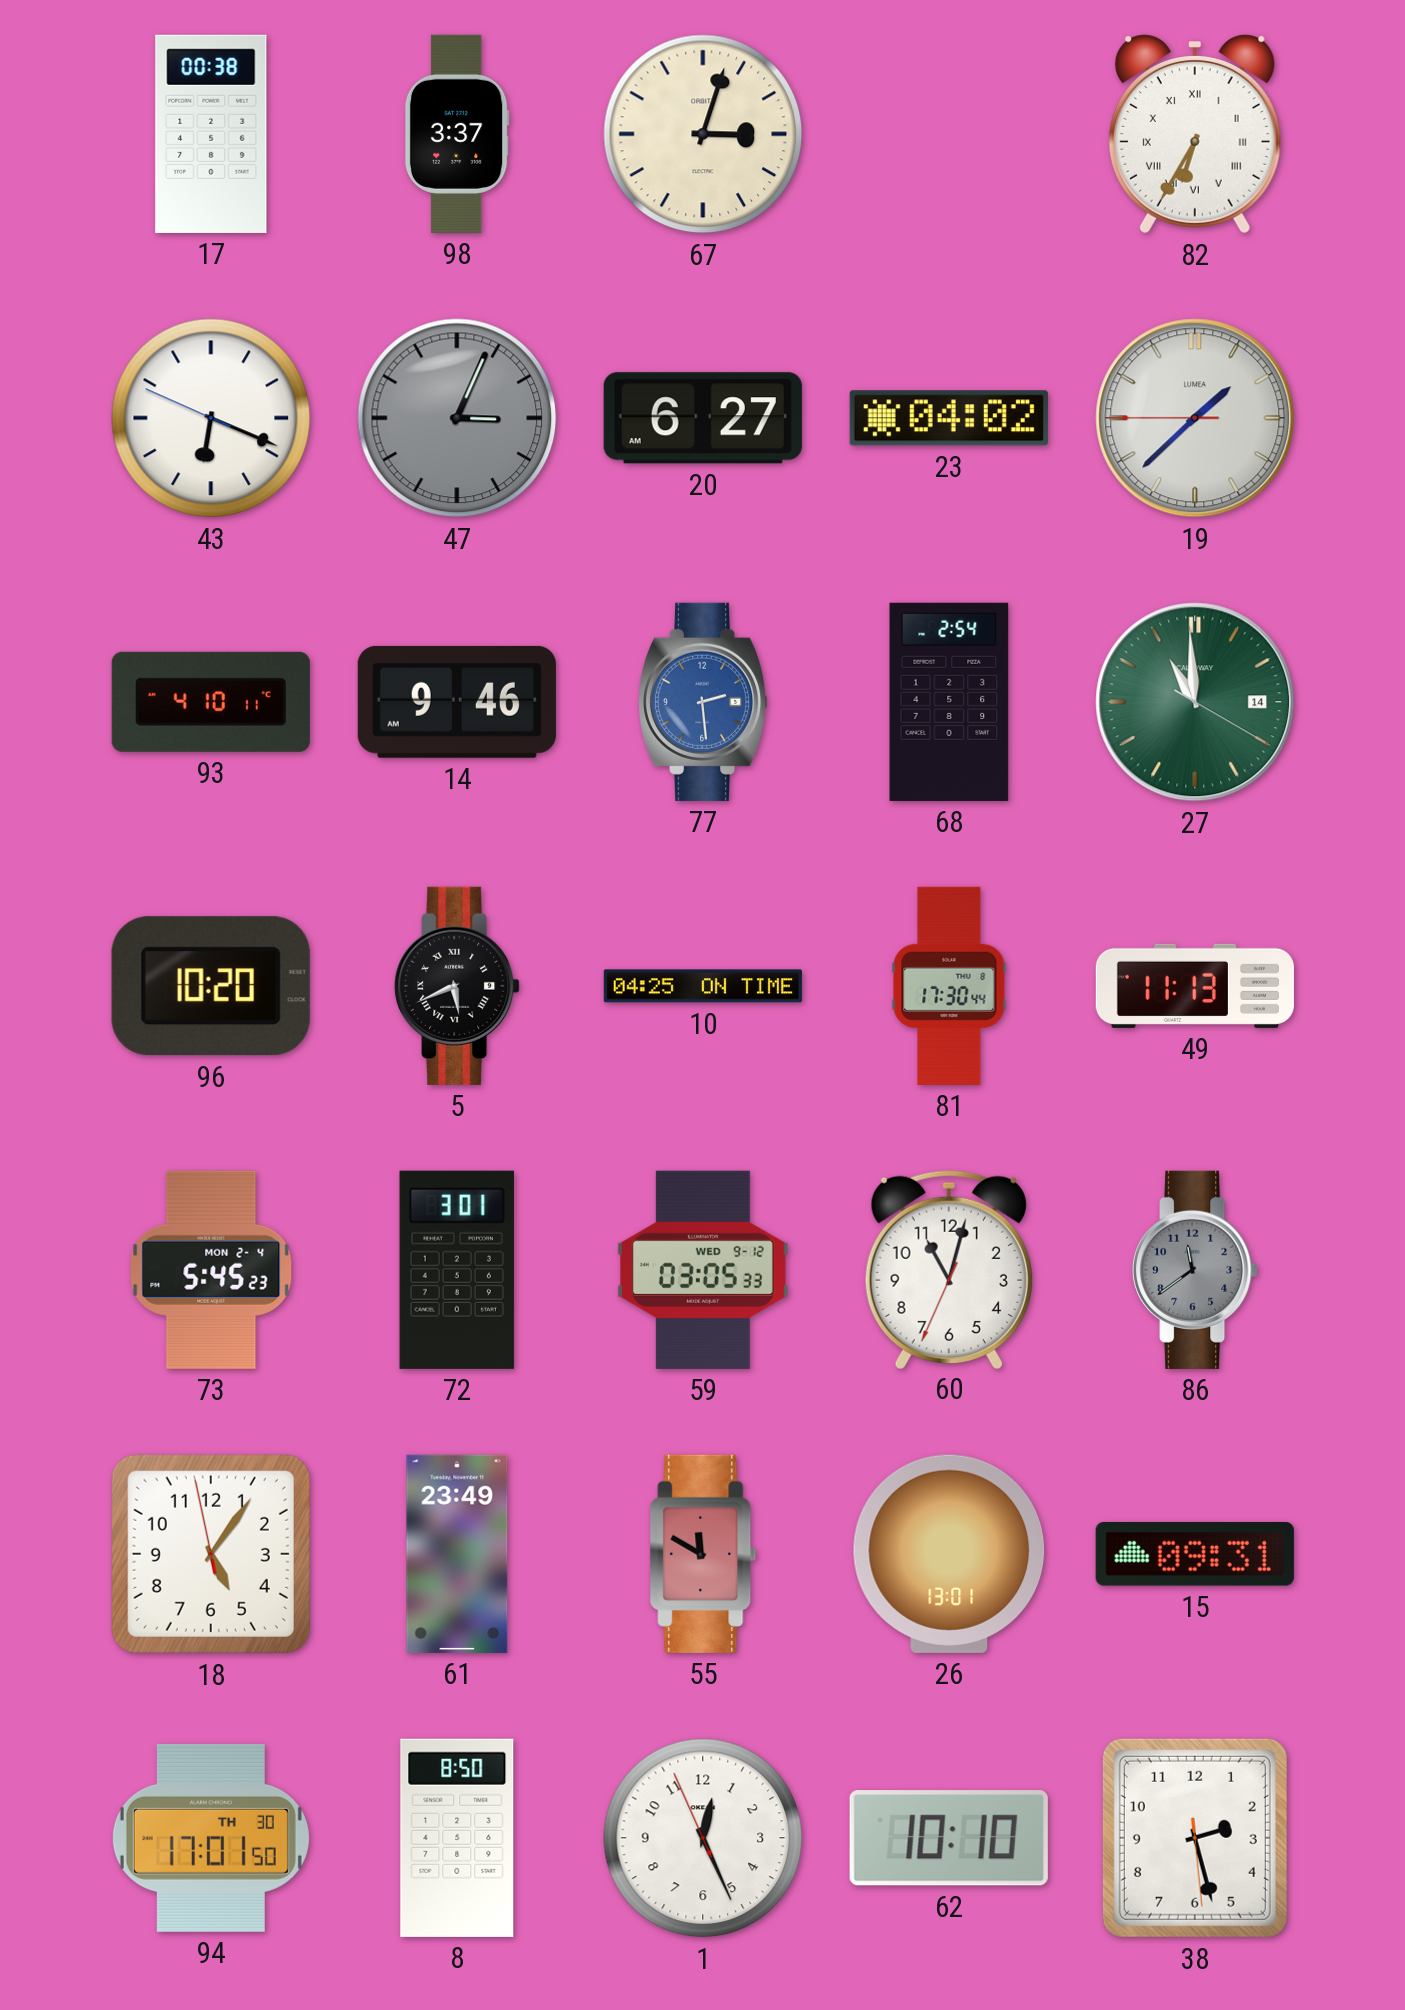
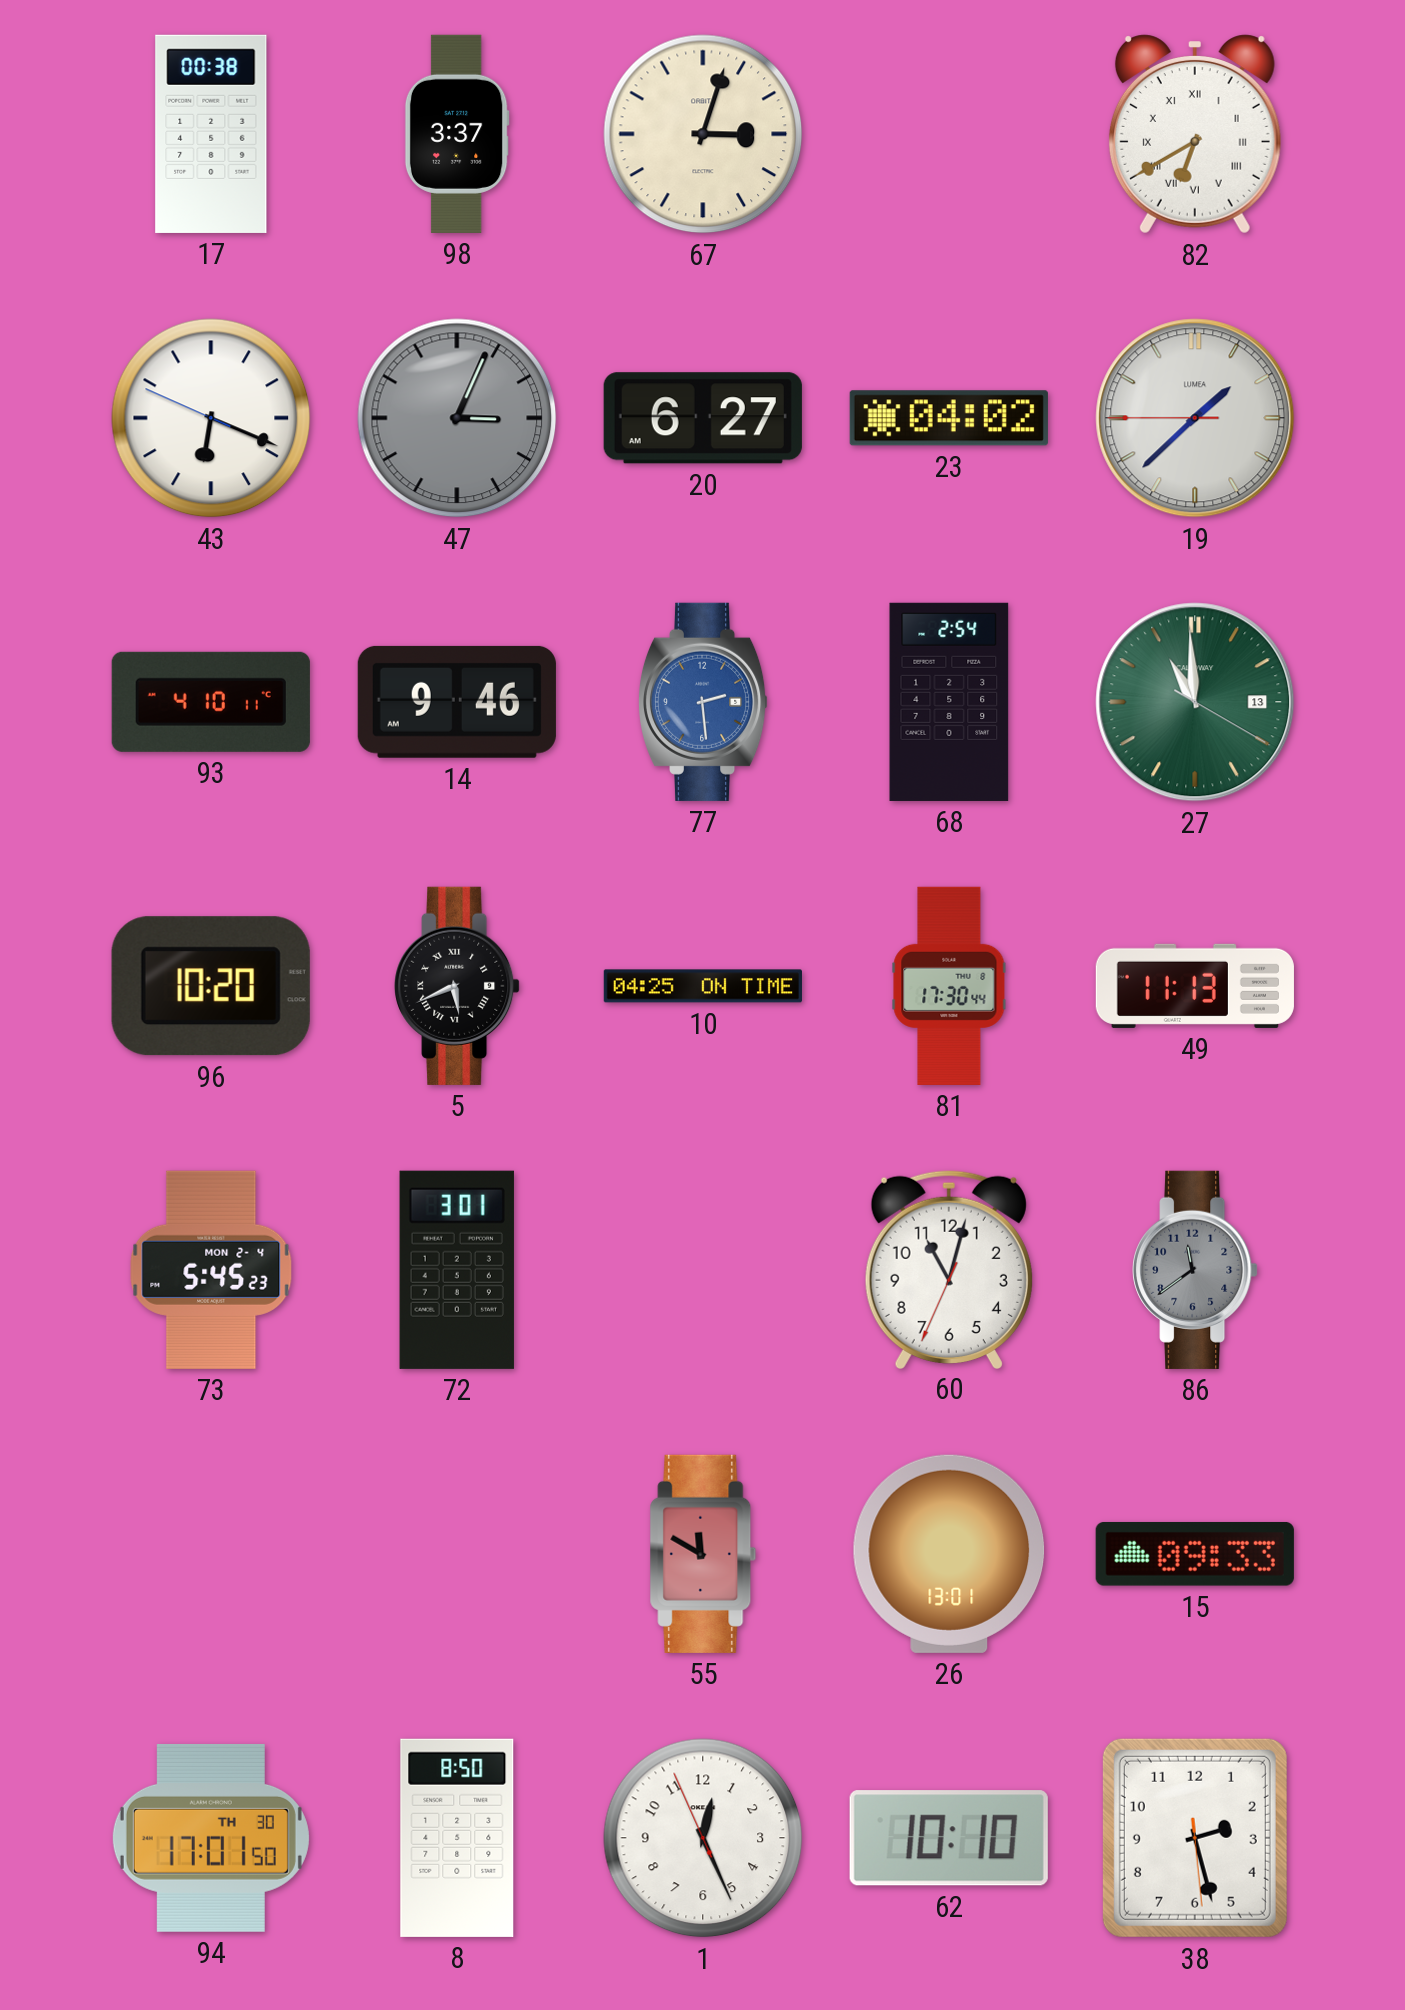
82: 6:35 -> 6:40 (1195, 134)
27 date: 14 -> 13 (1195, 702)
59: 03:05 -> none (703, 1270)
18: 5:05 -> none (211, 1554)
61: 23:49 -> none (457, 1554)
15: 09:31 -> 09:33 (1195, 1554)
